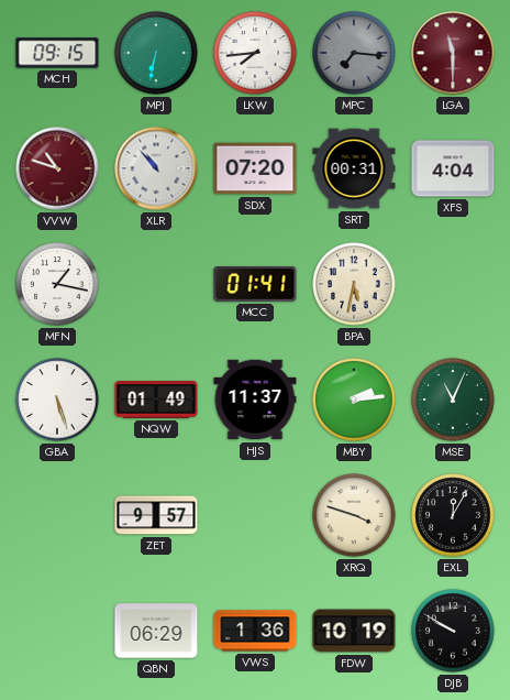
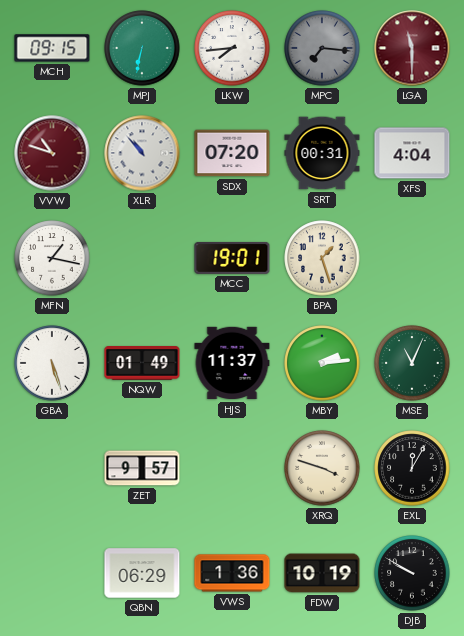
MCC: 01:41 -> 19:01 (232, 258)
BPA: 5:32 -> 1:27 (322, 258)
